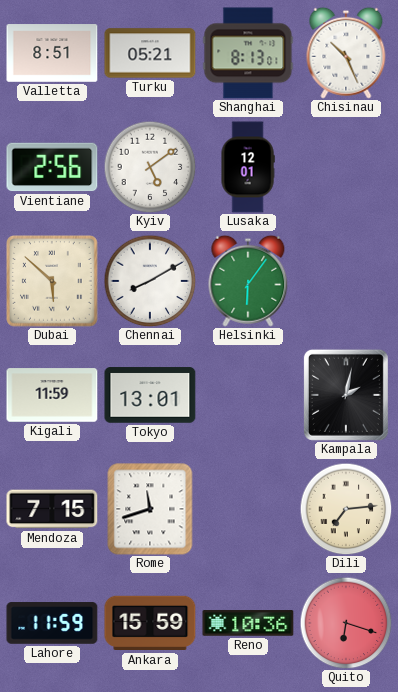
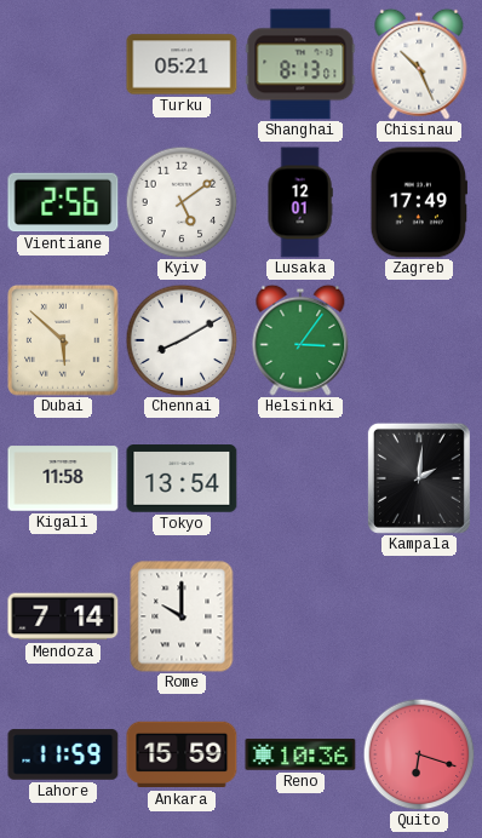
Valletta: 8:51 -> none (52, 53)
Zagreb: none -> 17:49 (418, 202)
Helsinki: 6:06 -> 3:06 (300, 340)
Kigali: 11:59 -> 11:58 (63, 478)
Tokyo: 13:01 -> 13:54 (182, 478)
Kampala: 2:02 -> 2:01 (419, 478)
Mendoza: 7:15 -> 7:14 (63, 616)
Rome: 11:42 -> 10:00 (182, 616)
Dili: 7:14 -> none (346, 509)
